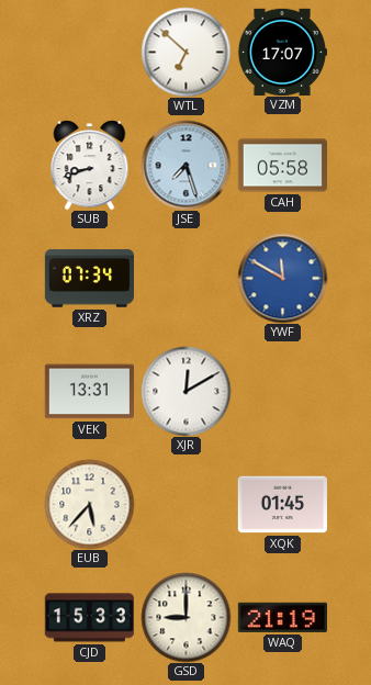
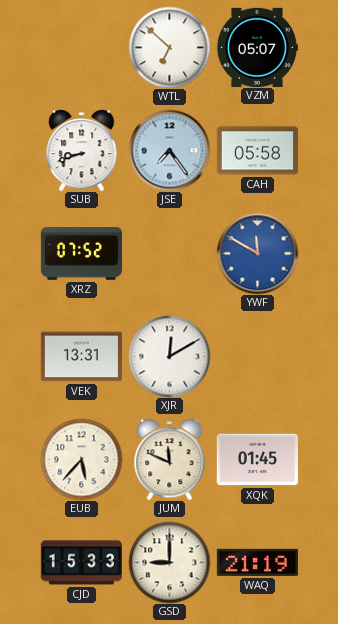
VZM: 17:07 -> 05:07 (257, 47)
JSE: 7:27 -> 7:24 (169, 150)
XRZ: 07:34 -> 07:52 (81, 254)
JUM: none -> 11:49 (170, 459)
